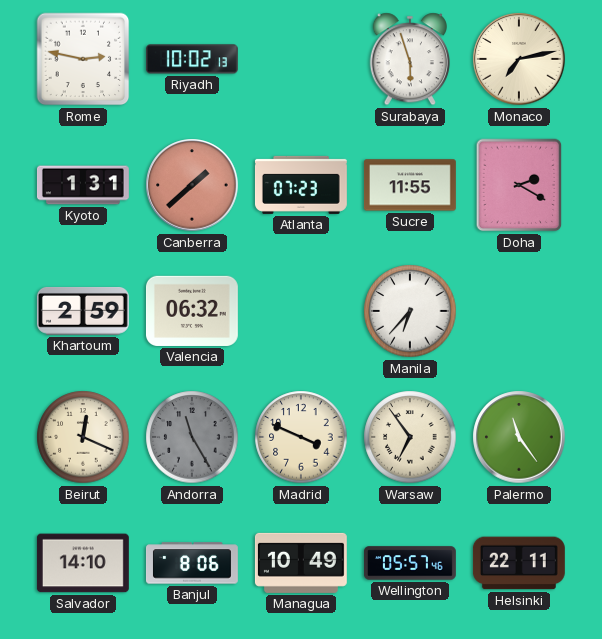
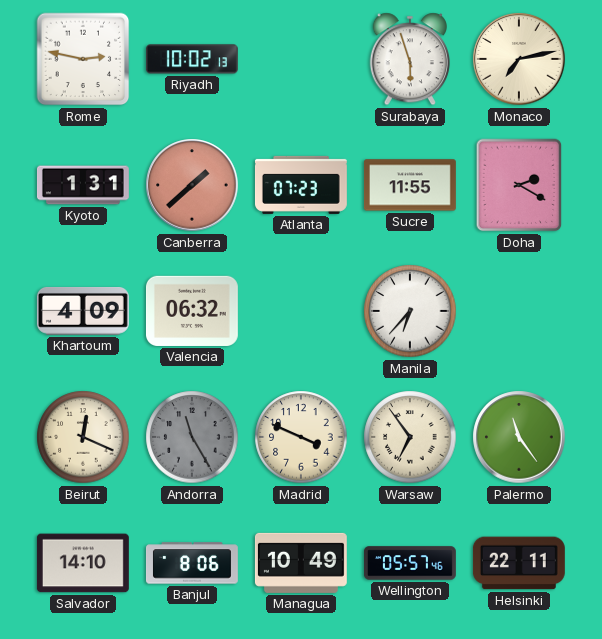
Khartoum: 2:59 -> 4:09 (83, 311)
